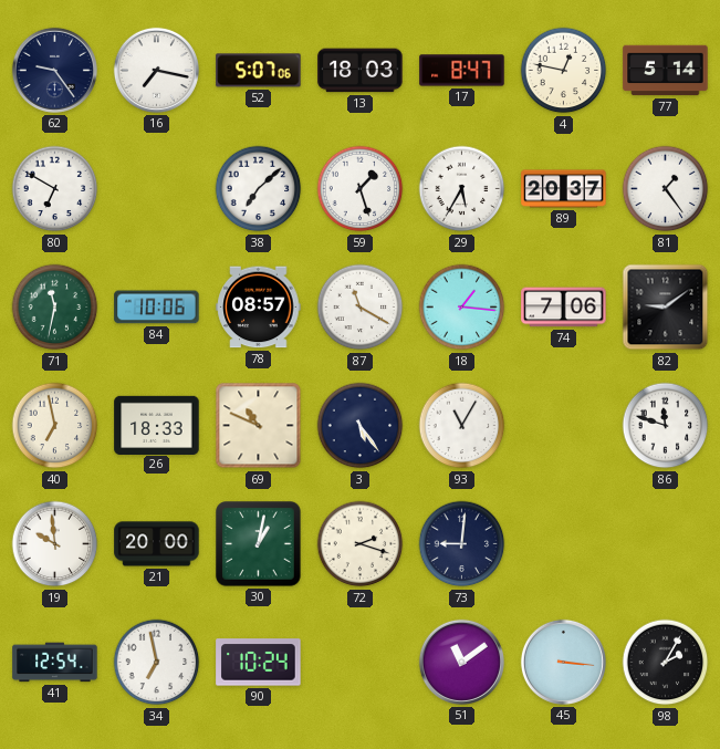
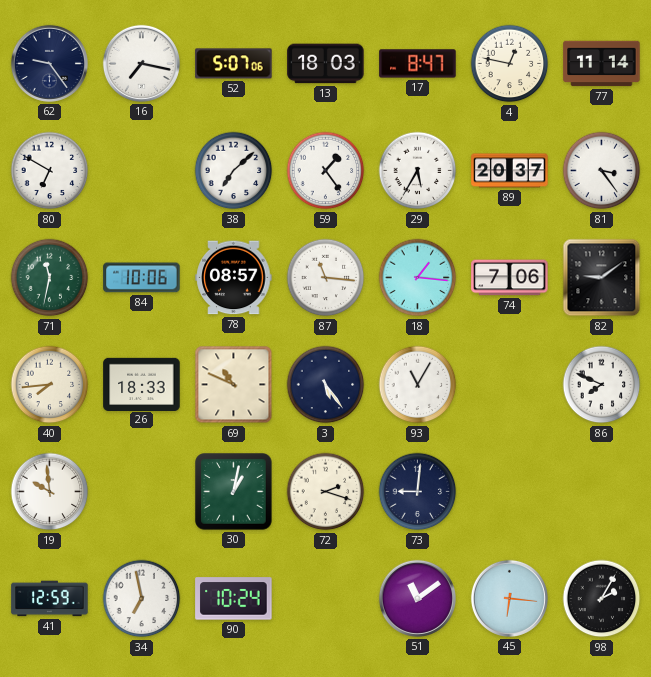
77: 5:14 -> 11:14 (602, 64)
59: 1:27 -> 1:24 (326, 171)
81: 1:24 -> 3:24 (602, 171)
87: 11:20 -> 11:16 (326, 278)
40: 6:58 -> 7:44 (50, 385)
86: 11:48 -> 7:49 (602, 385)
21: 20:00 -> none (157, 544)
41: 12:54 -> 12:59 (50, 599)
45: 3:16 -> 6:16 (509, 598)
